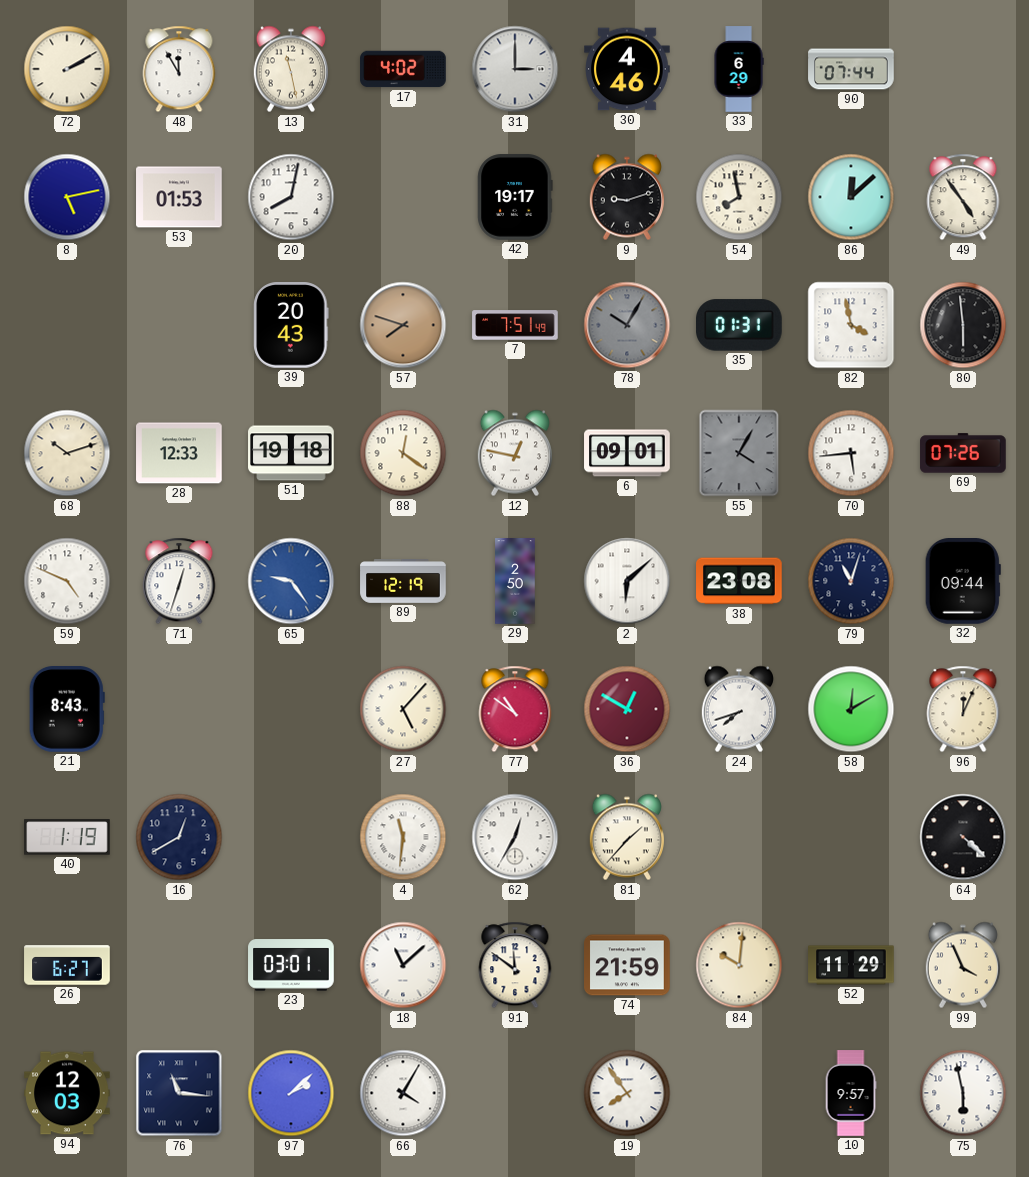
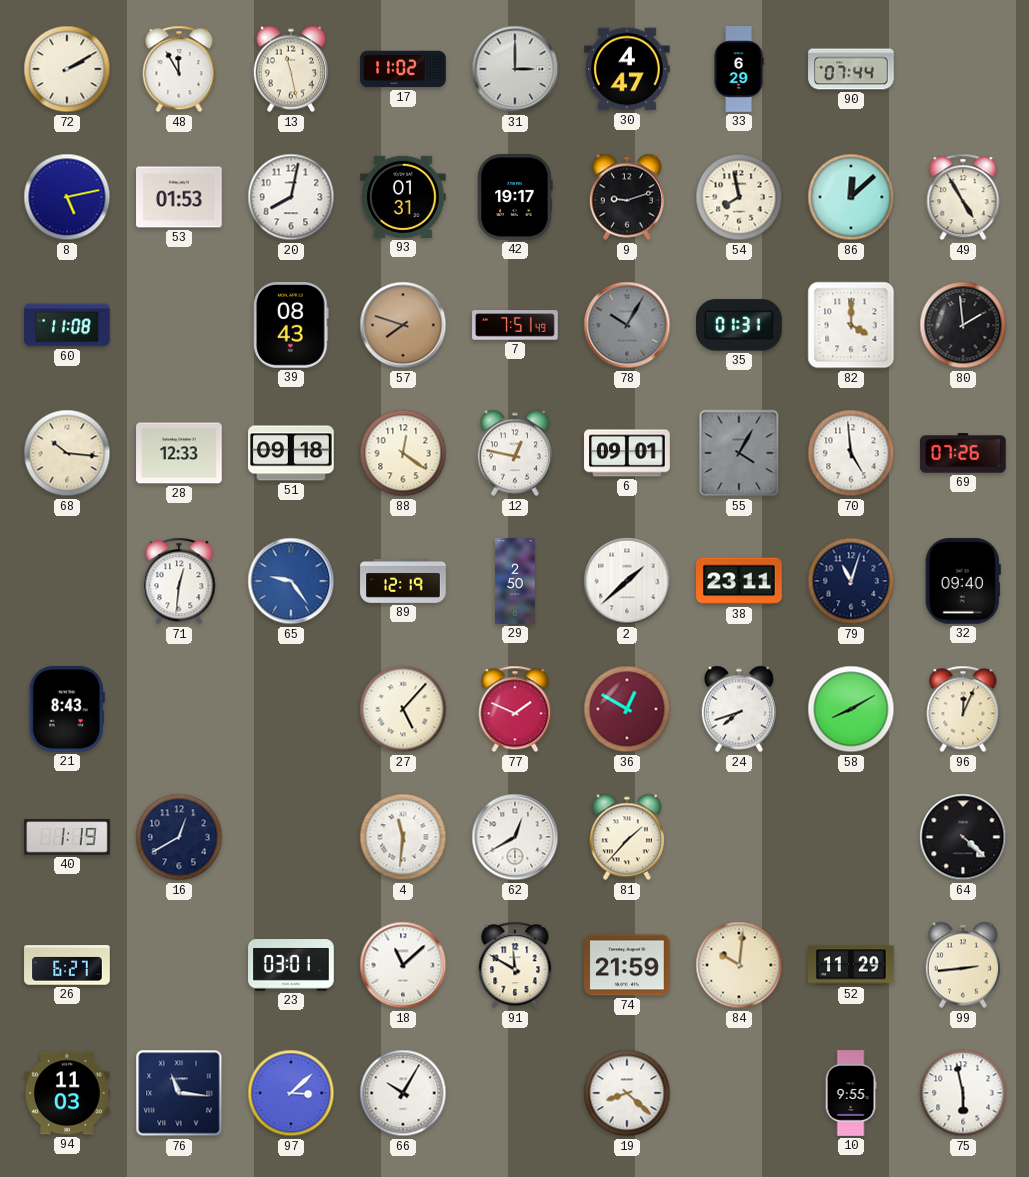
17: 4:02 -> 11:02 (403, 69)
30: 4:46 -> 4:47 (627, 69)
93: none -> 01:31 (403, 197)
49: 4:54 -> 4:55 (963, 197)
60: none -> 11:08 (67, 325)
39: 20:43 -> 08:43 (291, 325)
82: 3:58 -> 4:00 (851, 325)
80: 5:59 -> 1:59 (963, 325)
68: 10:12 -> 10:16 (67, 453)
51: 19:18 -> 09:18 (291, 453)
70: 5:44 -> 4:59 (851, 453)
59: 4:49 -> none (67, 581)
71: 12:33 -> 12:31 (179, 581)
2: 6:08 -> 1:38 (627, 581)
38: 23:08 -> 23:11 (739, 581)
32: 09:44 -> 09:40 (963, 582)
77: 10:51 -> 1:49 (515, 709)
58: 12:10 -> 8:10 (851, 709)
62: 12:35 -> 12:40 (515, 837)
91: 11:51 -> 11:50 (515, 965)
99: 3:56 -> 2:44 (963, 965)
94: 12:03 -> 11:03 (67, 1093)
97: 2:08 -> 3:08 (291, 1093)
66: 4:05 -> 10:05 (403, 1093)
19: 7:54 -> 8:22 (627, 1093)
10: 9:57 -> 9:55 (851, 1093)
